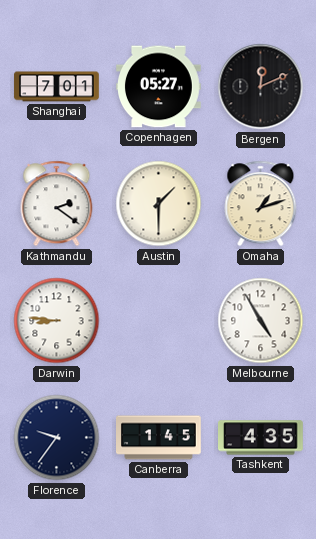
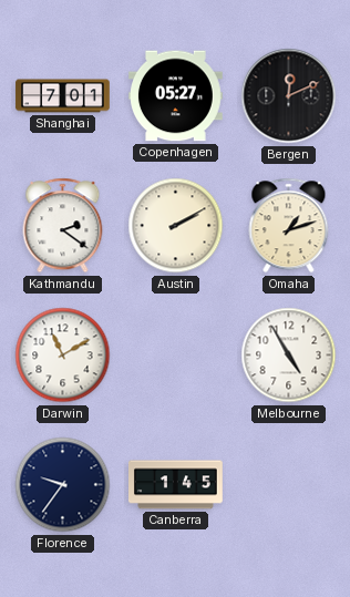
Austin: 1:30 -> 2:10 (176, 226)
Darwin: 8:46 -> 11:10 (63, 356)
Tashkent: 4:35 -> none (261, 438)
